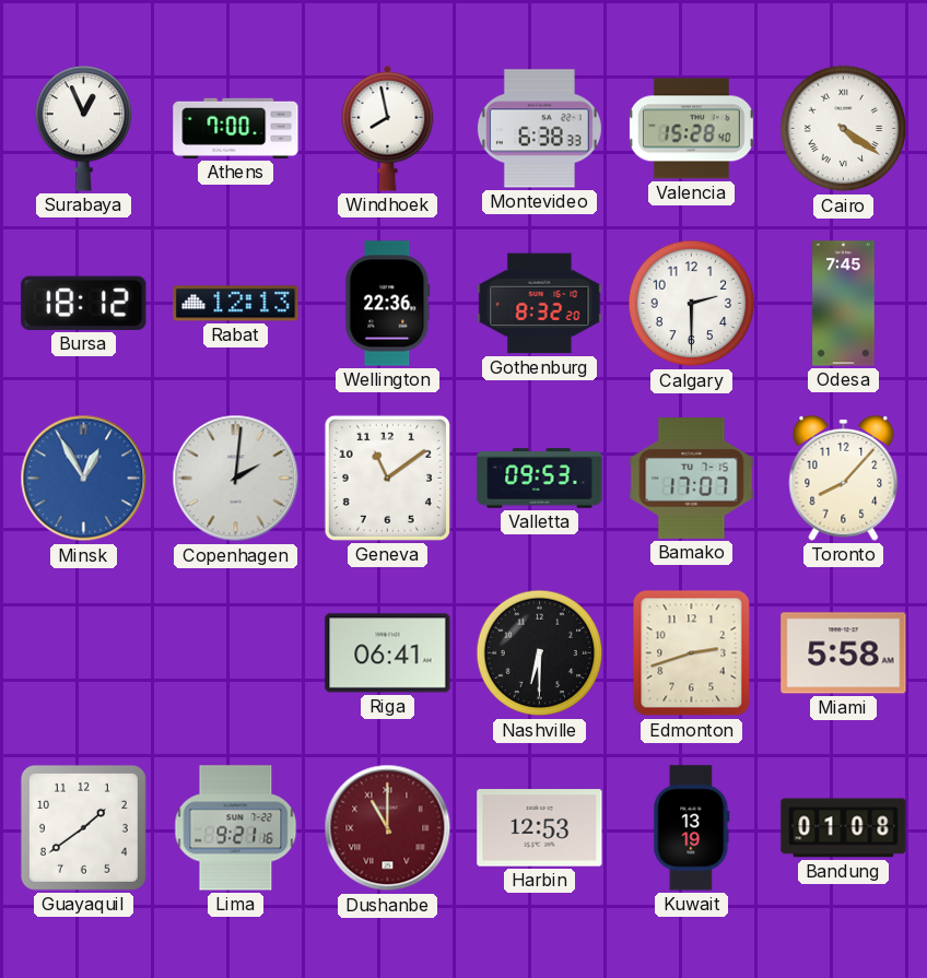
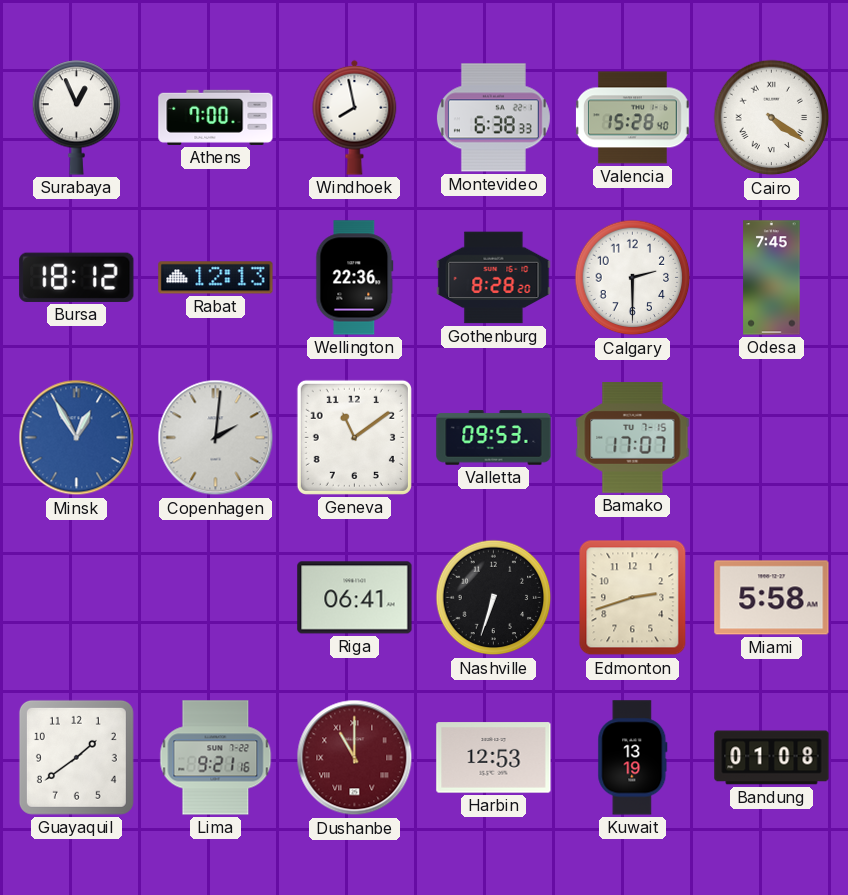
Gothenburg: 8:32 -> 8:28 (494, 278)
Toronto: 8:07 -> none (844, 478)
Nashville: 6:30 -> 6:33 (494, 598)
